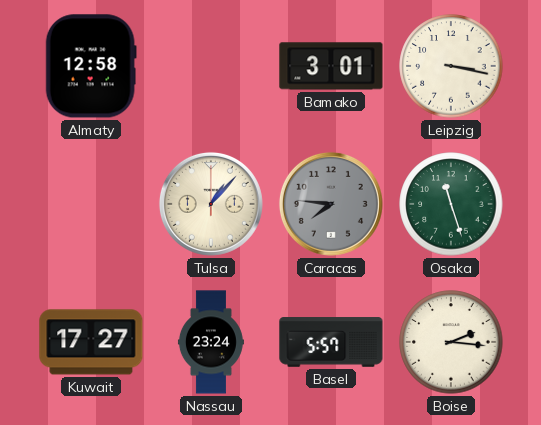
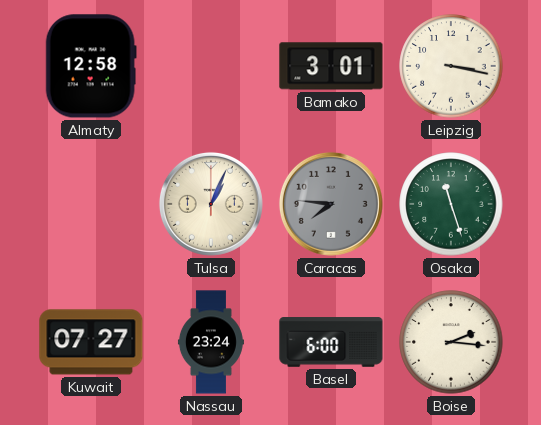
Tulsa: 1:07 -> 1:04 (211, 204)
Kuwait: 17:27 -> 07:27 (91, 342)
Basel: 5:57 -> 6:00 (331, 342)
